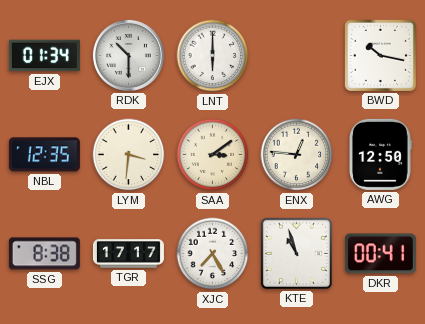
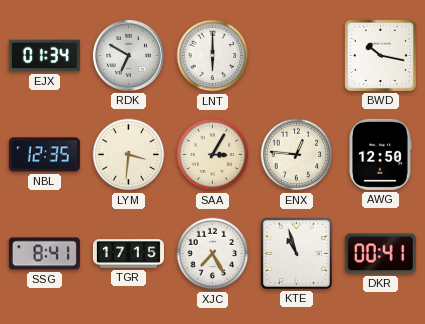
RDK: 10:30 -> 6:50 (128, 55)
SAA: 3:09 -> 3:05 (213, 155)
SSG: 8:38 -> 8:41 (44, 254)
TGR: 17:17 -> 17:15 (128, 254)
